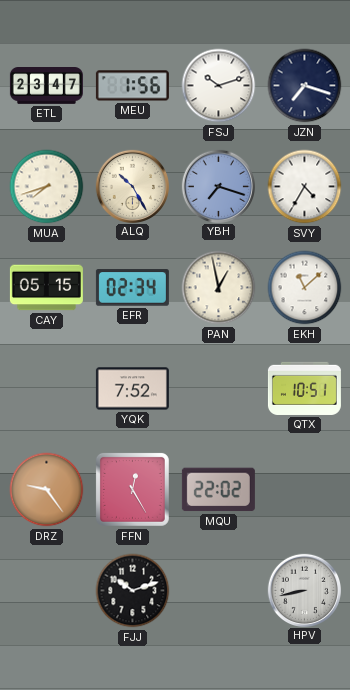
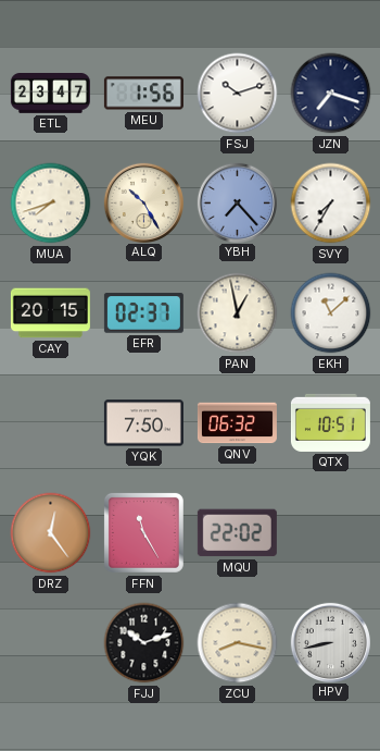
YBH: 7:18 -> 7:23 (237, 202)
SVY: 4:35 -> 7:35 (331, 204)
CAY: 05:15 -> 20:15 (50, 313)
EFR: 02:34 -> 02:37 (143, 313)
YQK: 7:52 -> 7:50 (143, 423)
QNV: none -> 06:32 (237, 423)
DRZ: 9:24 -> 12:24 (51, 533)
FFN: 12:25 -> 11:25 (143, 532)
ZCU: none -> 8:17 (238, 643)
